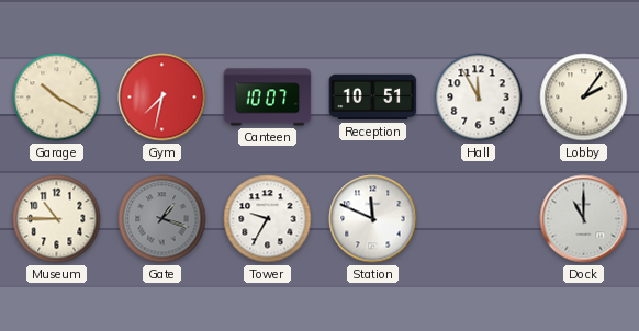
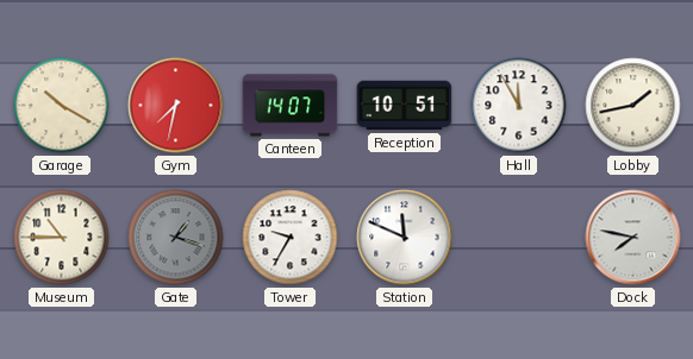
Canteen: 10:07 -> 14:07 (291, 106)
Lobby: 2:06 -> 1:43 (633, 106)
Dock: 11:00 -> 7:47 (633, 238)
